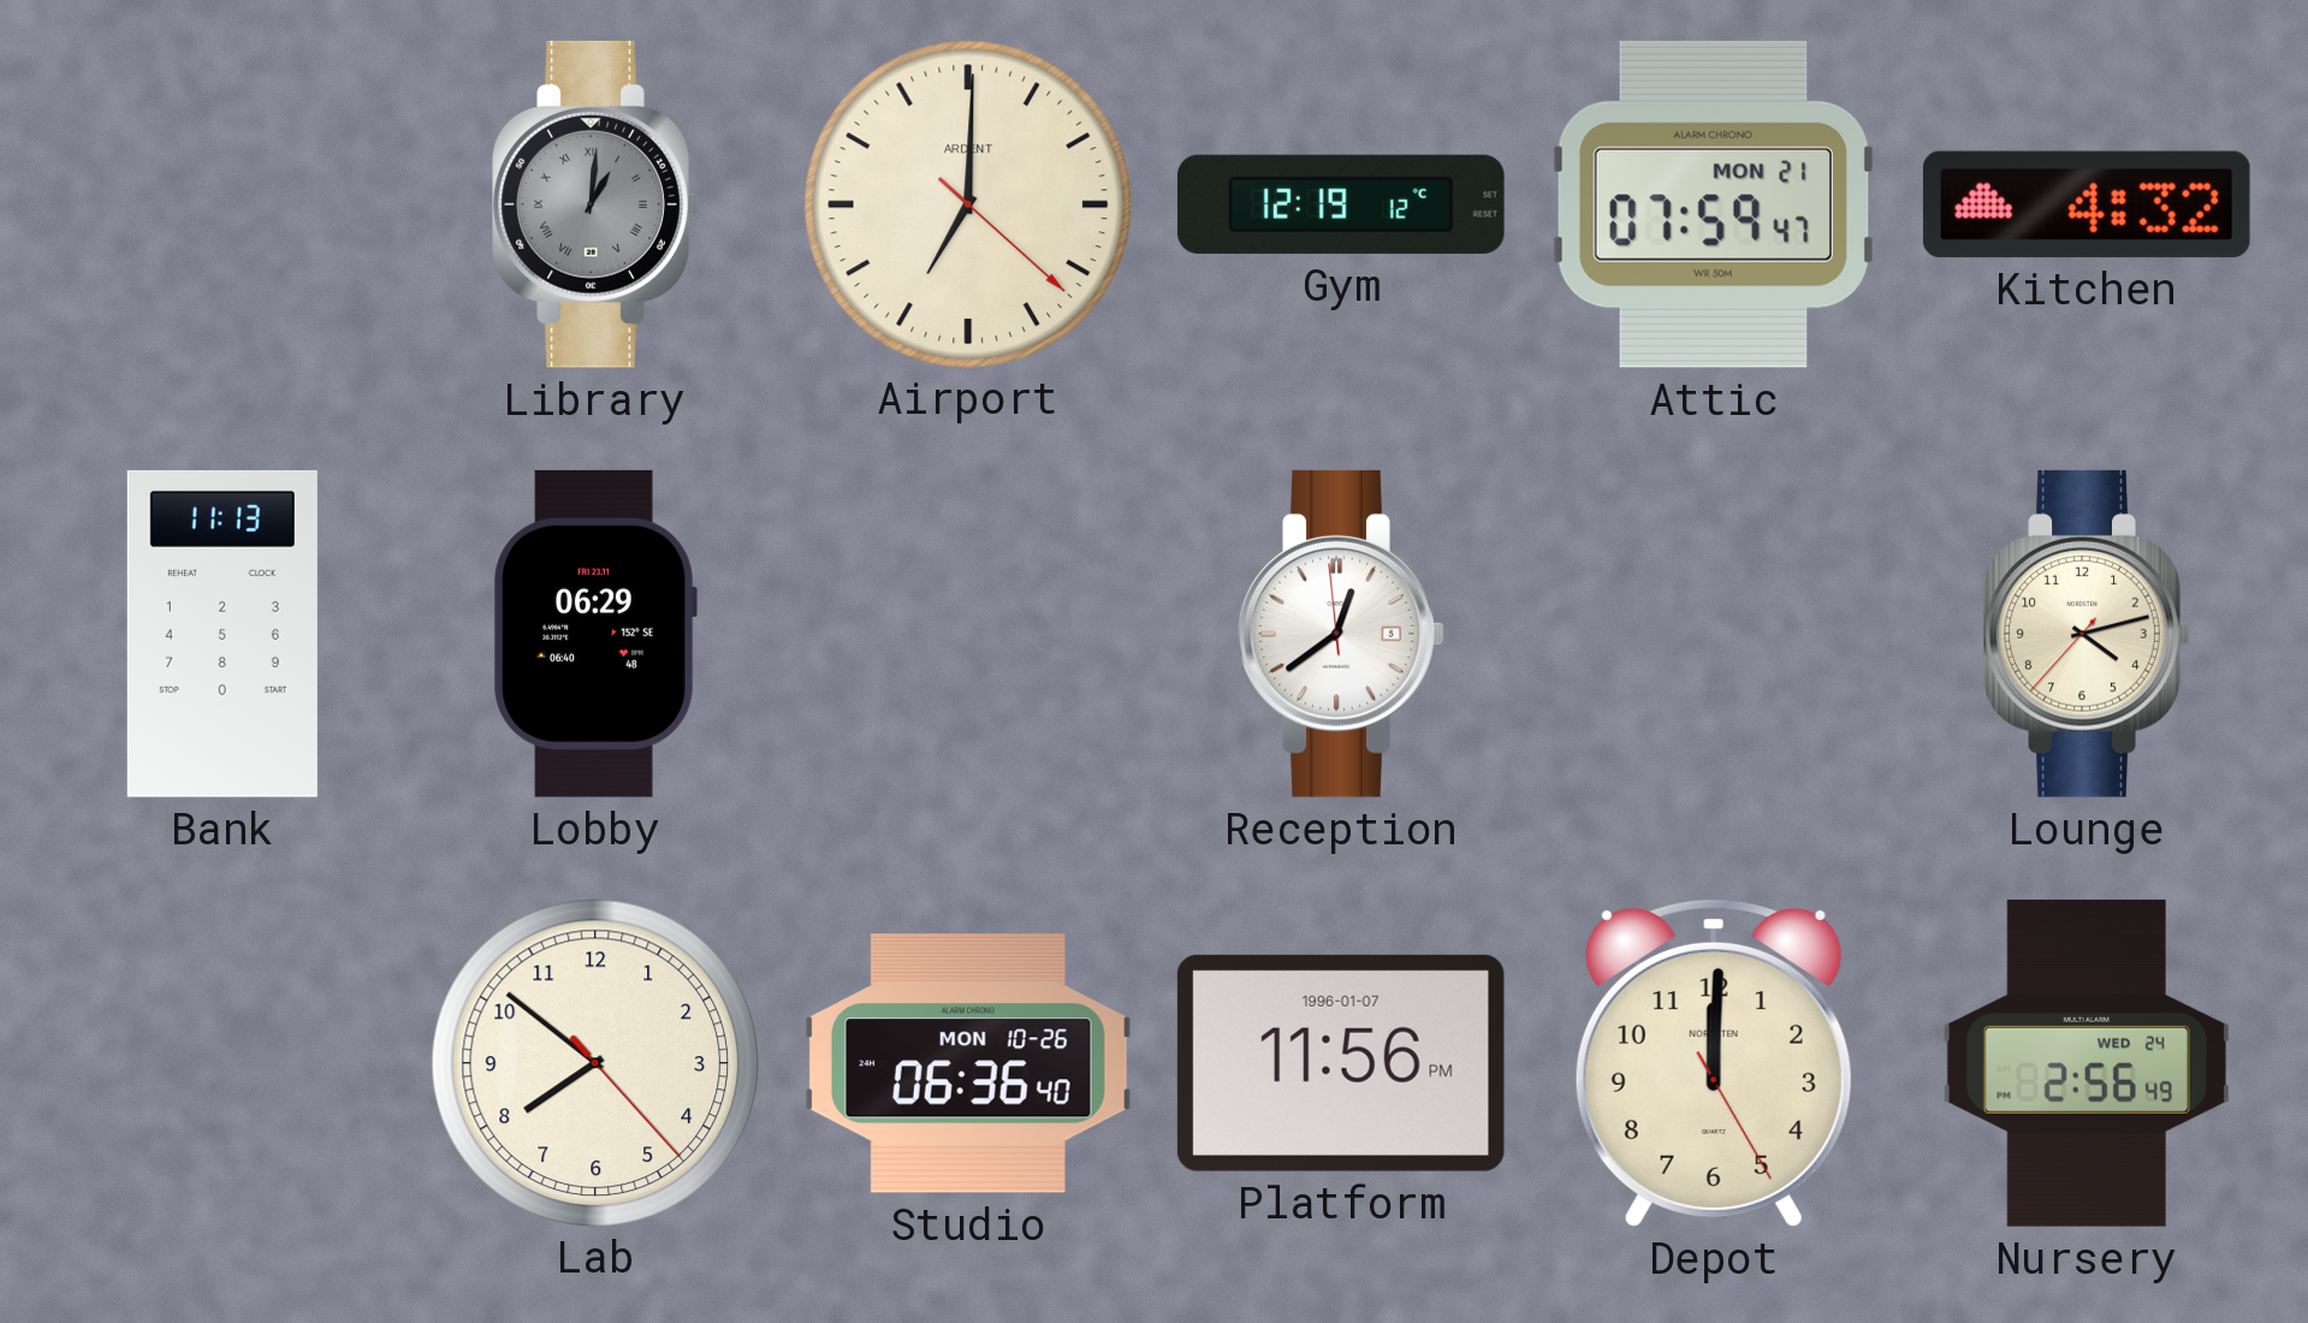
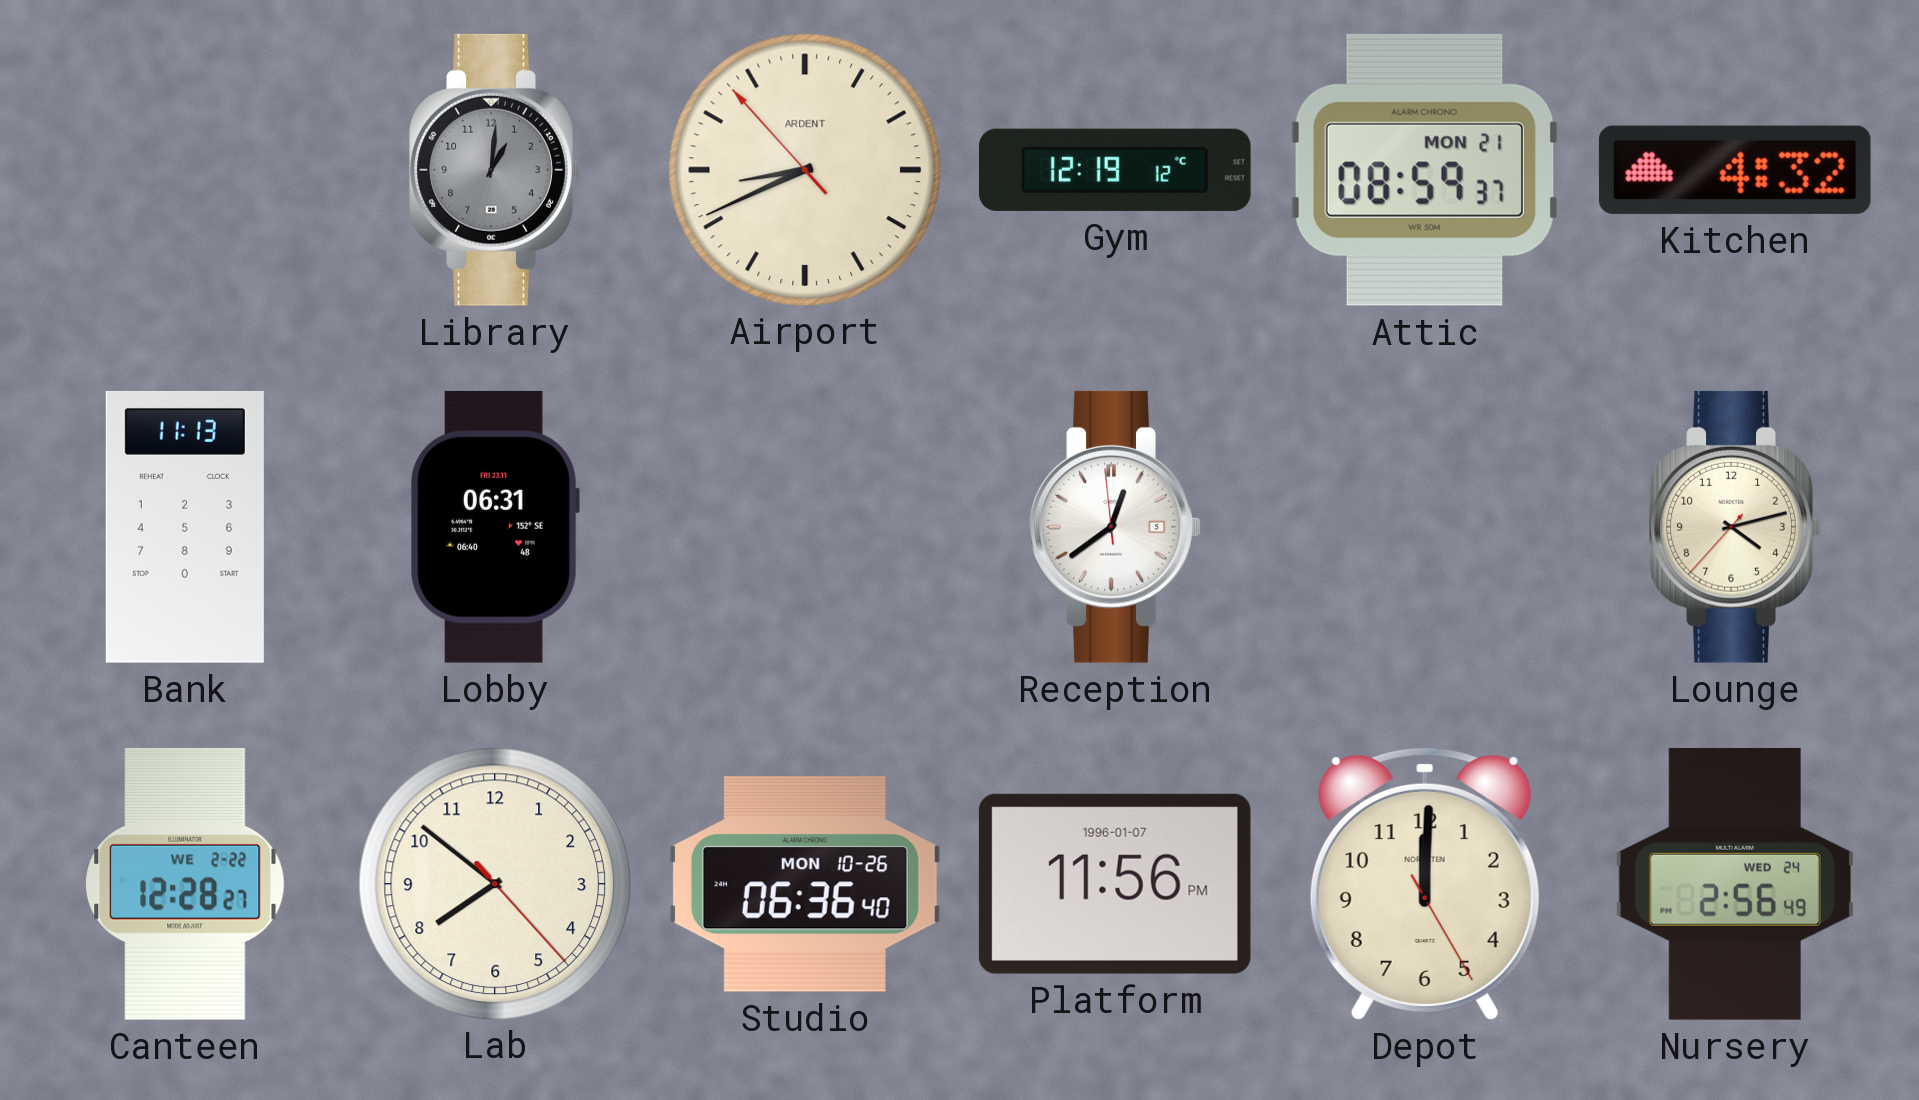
Library numerals: Roman -> Arabic (495, 170)
Airport: 7:00 -> 8:40 (804, 169)
Attic: 07:59 -> 08:59 (1424, 170)
Lobby: 06:29 -> 06:31 (495, 527)
Canteen: none -> 12:28 (185, 884)
